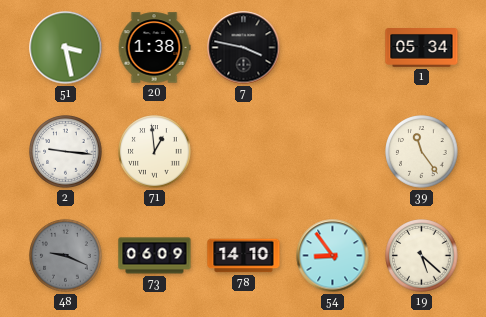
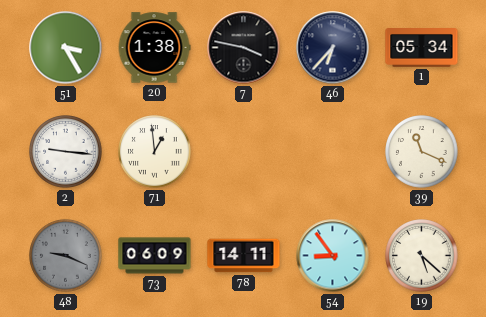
51: 3:28 -> 3:25 (66, 48)
46: none -> 6:37 (333, 48)
39: 11:24 -> 11:19 (422, 152)
78: 14:10 -> 14:11 (244, 256)
